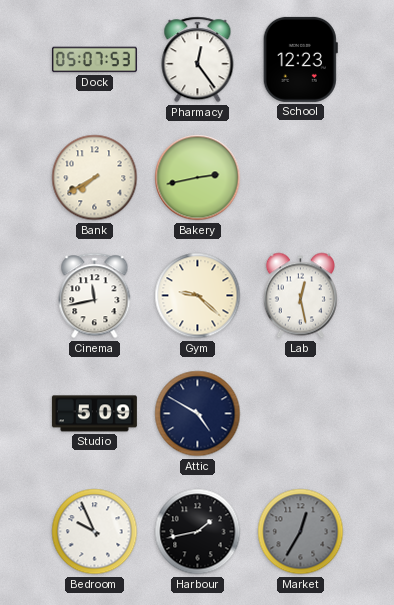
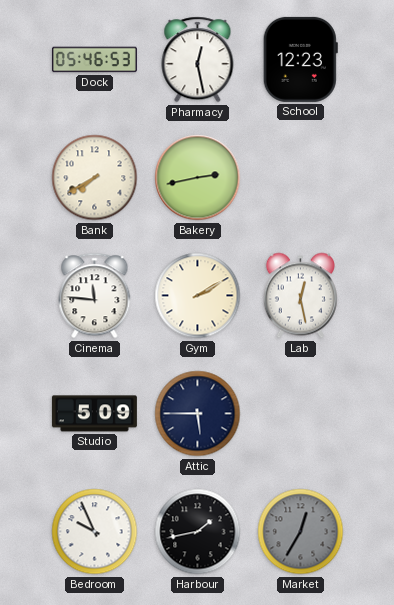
Dock: 05:07 -> 05:46 (94, 60)
Pharmacy: 12:24 -> 12:28 (198, 60)
Cinema: 11:43 -> 11:46 (95, 296)
Gym: 9:22 -> 2:10 (198, 296)
Attic: 4:50 -> 5:45 (198, 414)
